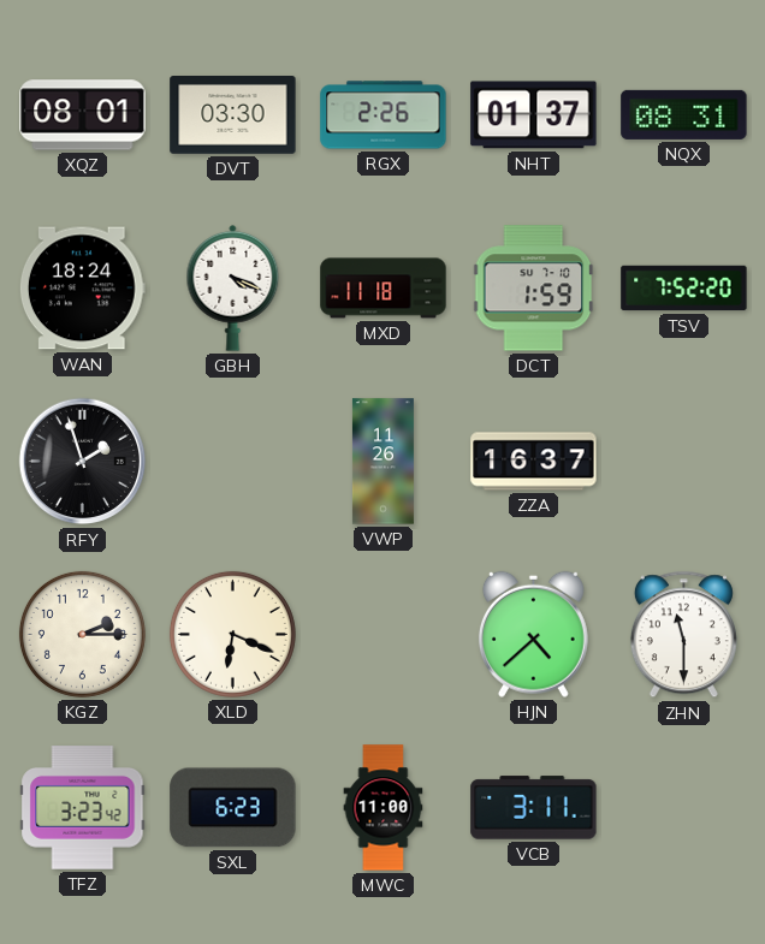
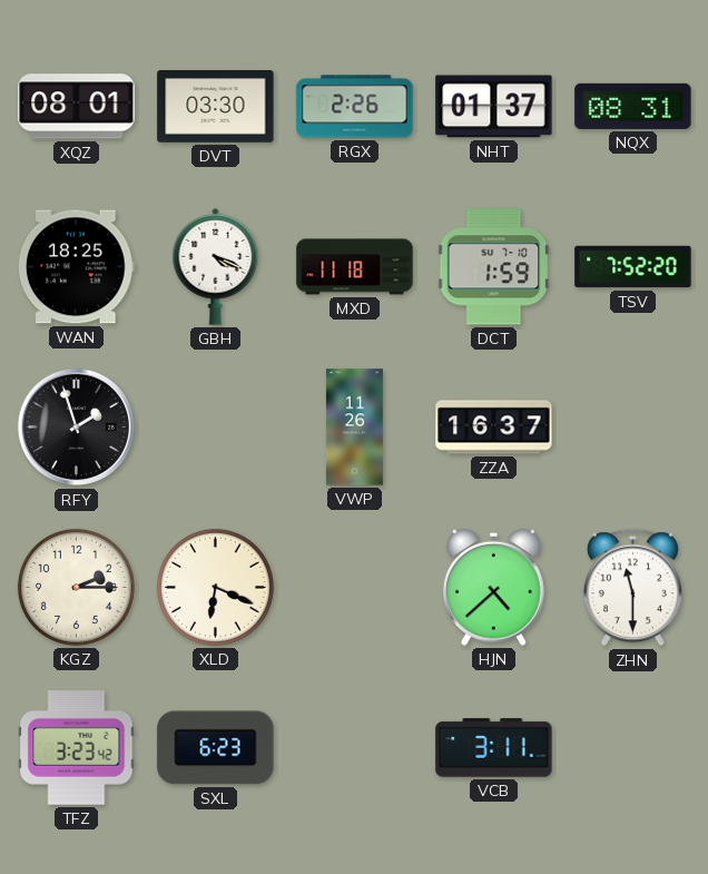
WAN: 18:24 -> 18:25 (76, 267)
MWC: 11:00 -> none (384, 808)
